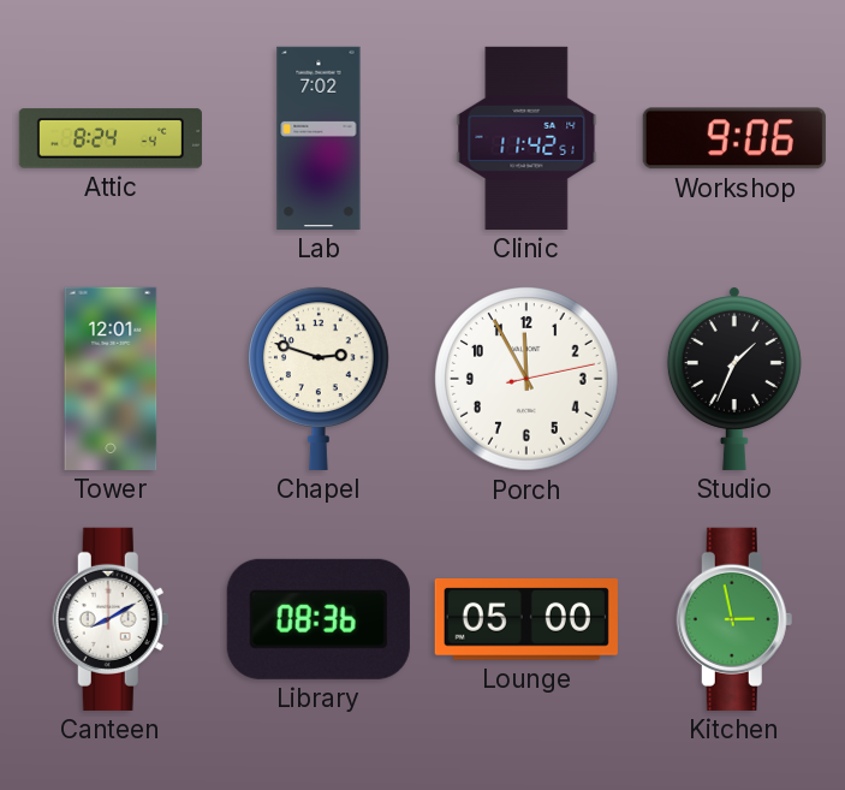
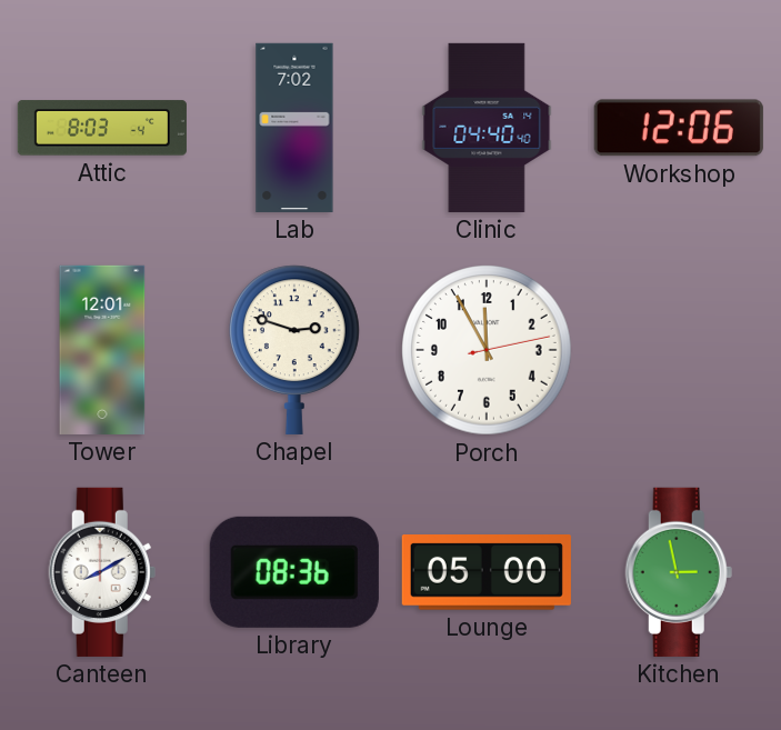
Attic: 8:24 -> 8:03 (102, 128)
Clinic: 11:42 -> 04:40 (487, 128)
Workshop: 9:06 -> 12:06 (679, 128)
Studio: 1:34 -> none (734, 378)
